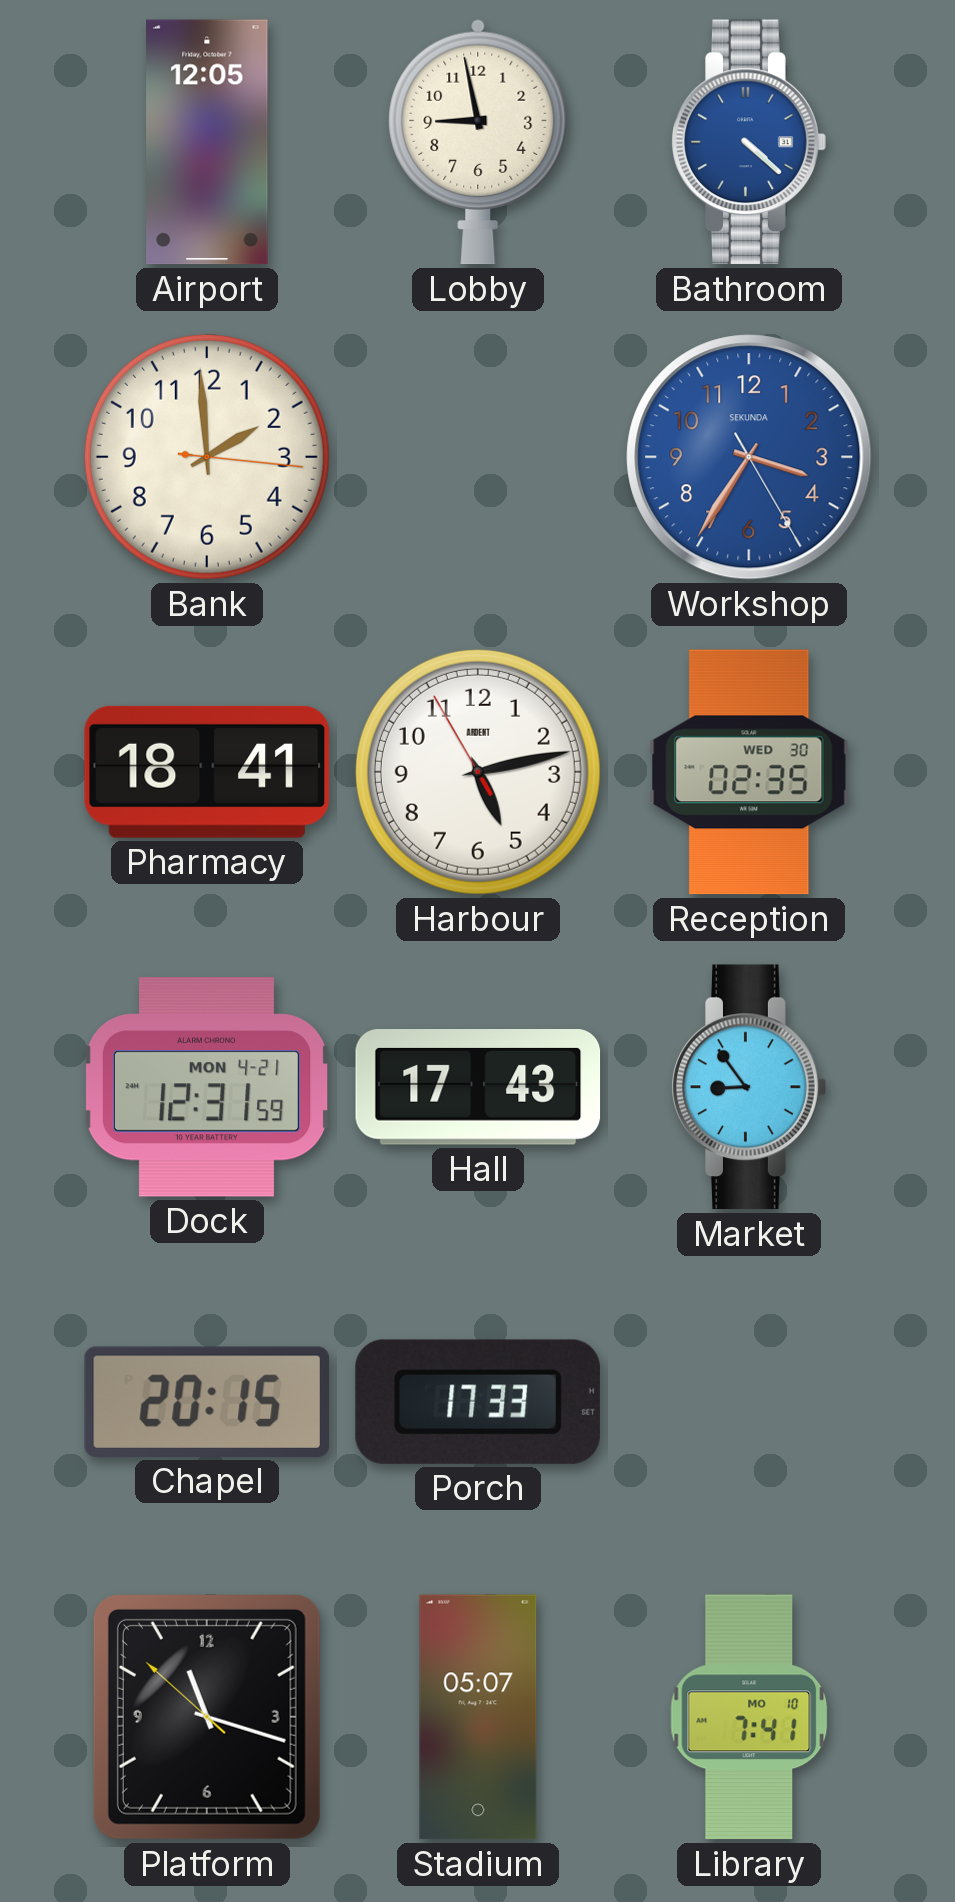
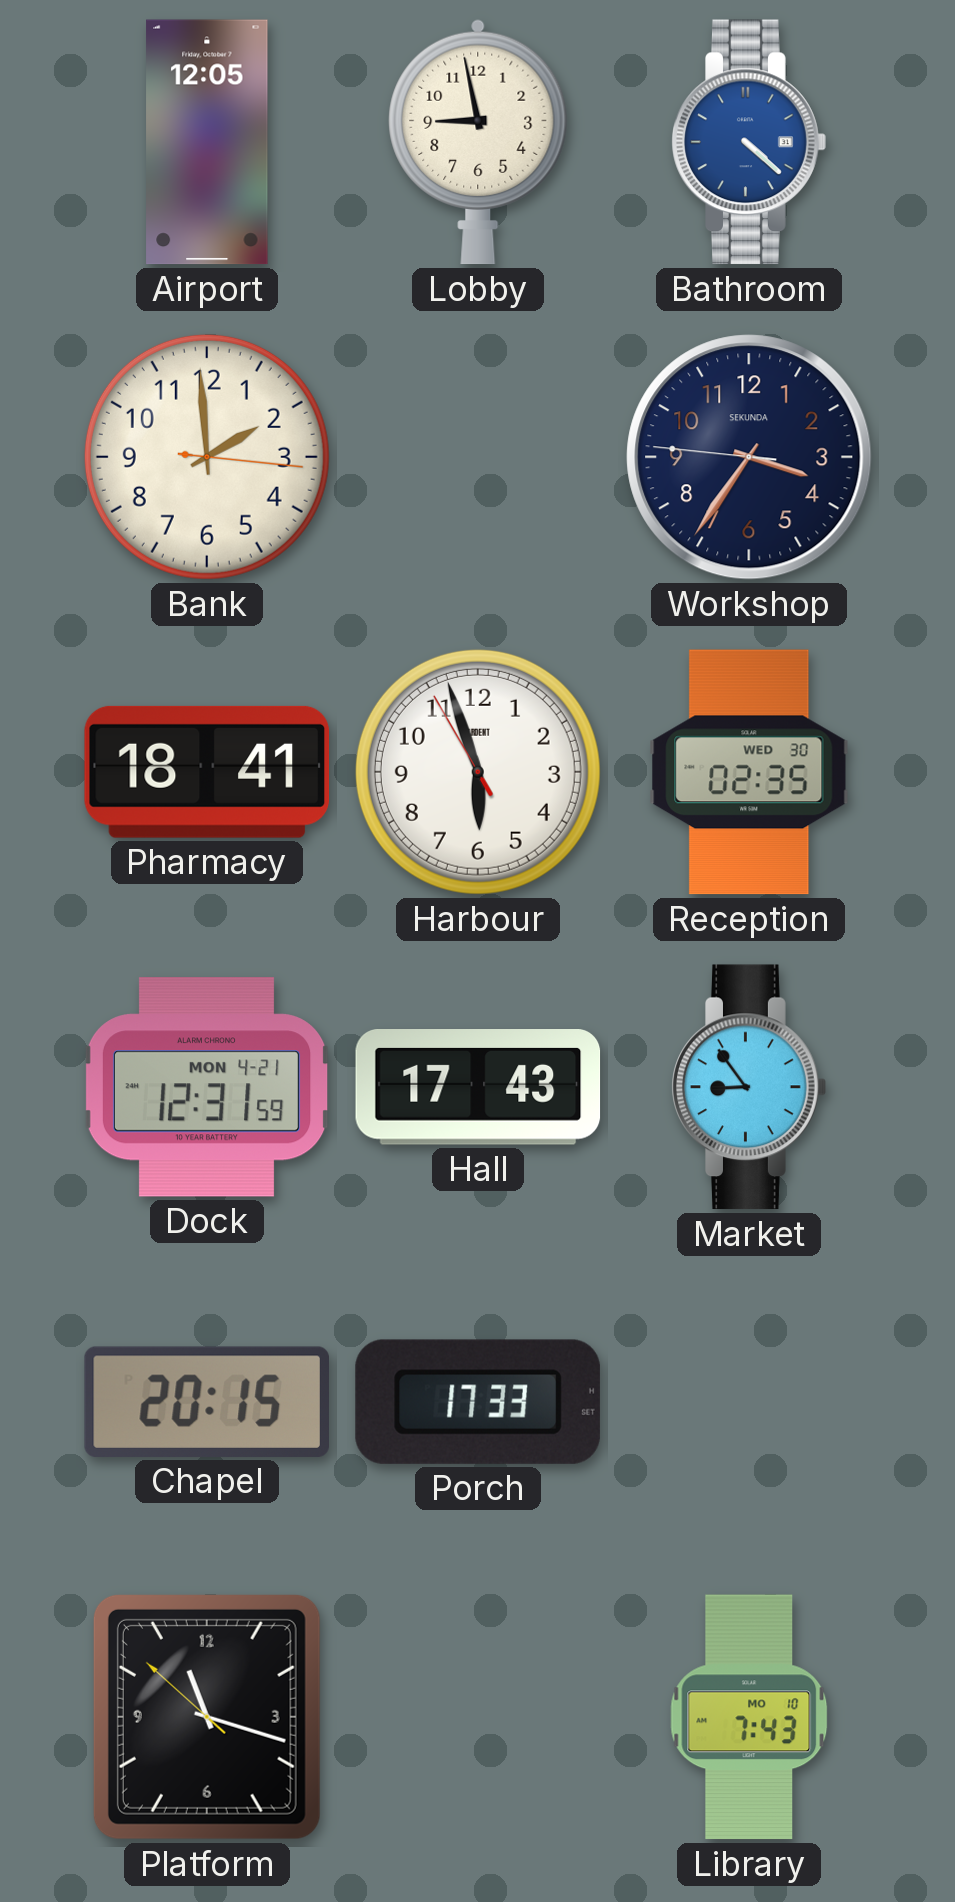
Workshop: 3:35:25 -> 3:35:46 (749, 457)
Workshop dial: blue -> navy (749, 457)
Harbour: 5:12 -> 5:56 (478, 772)
Stadium: 05:07 -> none (478, 1717)
Library: 7:41 -> 7:43 (749, 1717)
